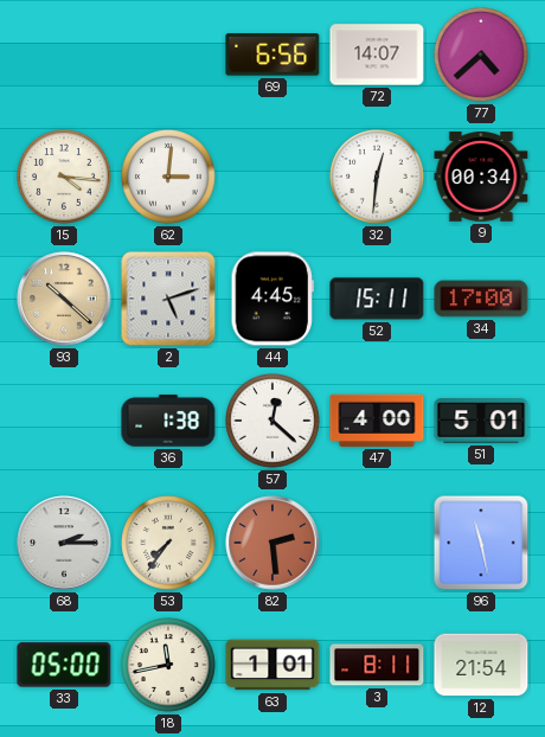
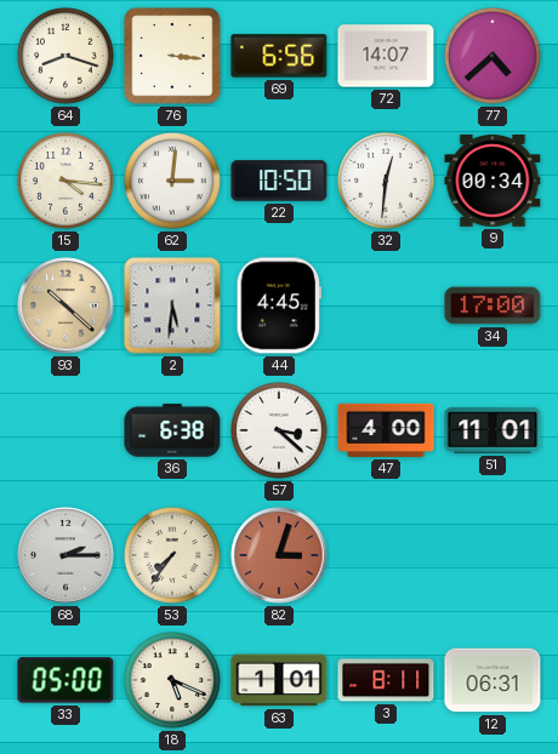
64: none -> 8:18 (67, 57)
76: none -> 3:16 (172, 56)
22: none -> 10:50 (279, 181)
2: 5:12 -> 5:31 (172, 305)
52: 15:11 -> none (377, 299)
36: 1:38 -> 6:38 (172, 430)
57: 12:22 -> 3:22 (280, 432)
51: 5:01 -> 11:01 (492, 432)
82: 2:29 -> 3:03 (279, 555)
96: 11:28 -> none (481, 543)
18: 11:43 -> 5:19 (173, 681)
12: 21:54 -> 06:31 (492, 680)
